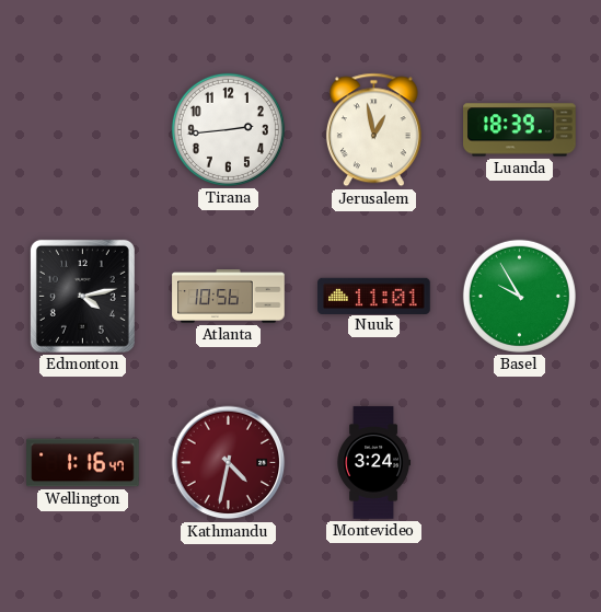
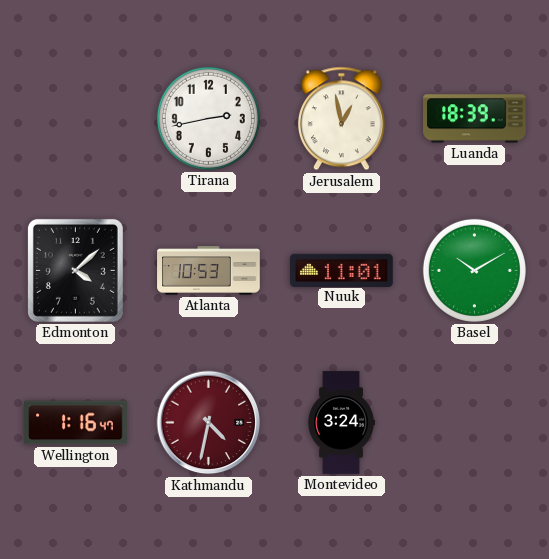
Tirana: 2:44 -> 2:43 (208, 118)
Edmonton: 4:13 -> 4:08 (75, 270)
Atlanta: 10:56 -> 10:53 (209, 271)
Basel: 9:55 -> 10:10 (474, 270)
